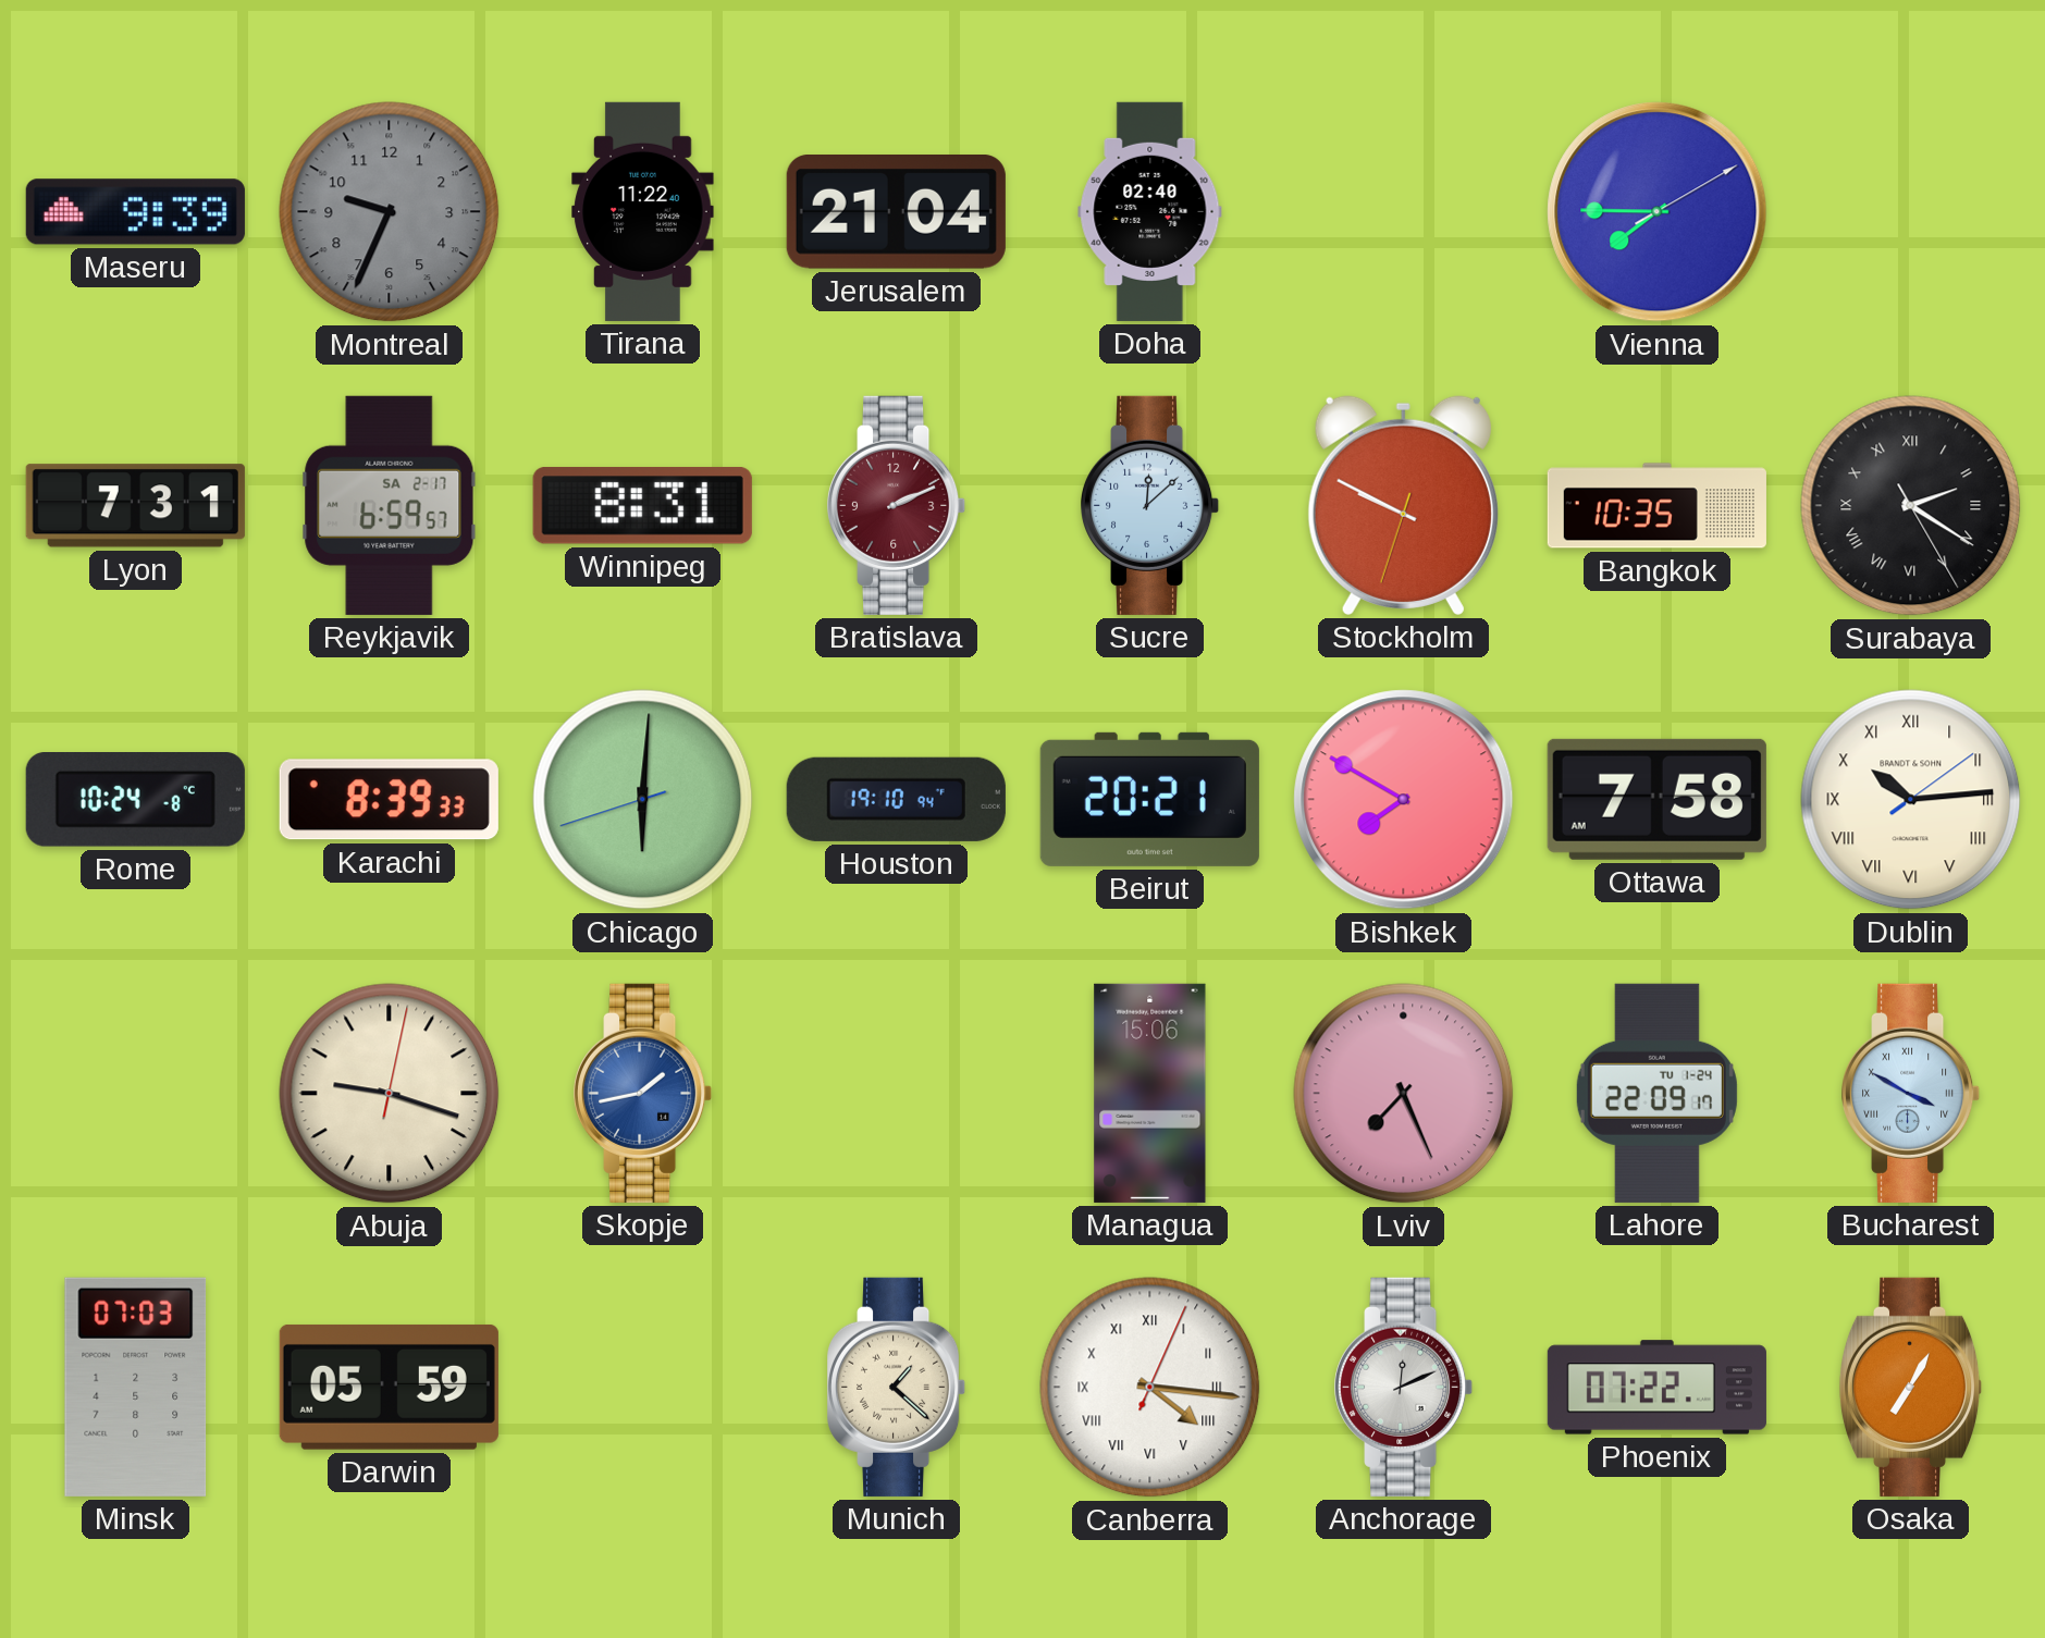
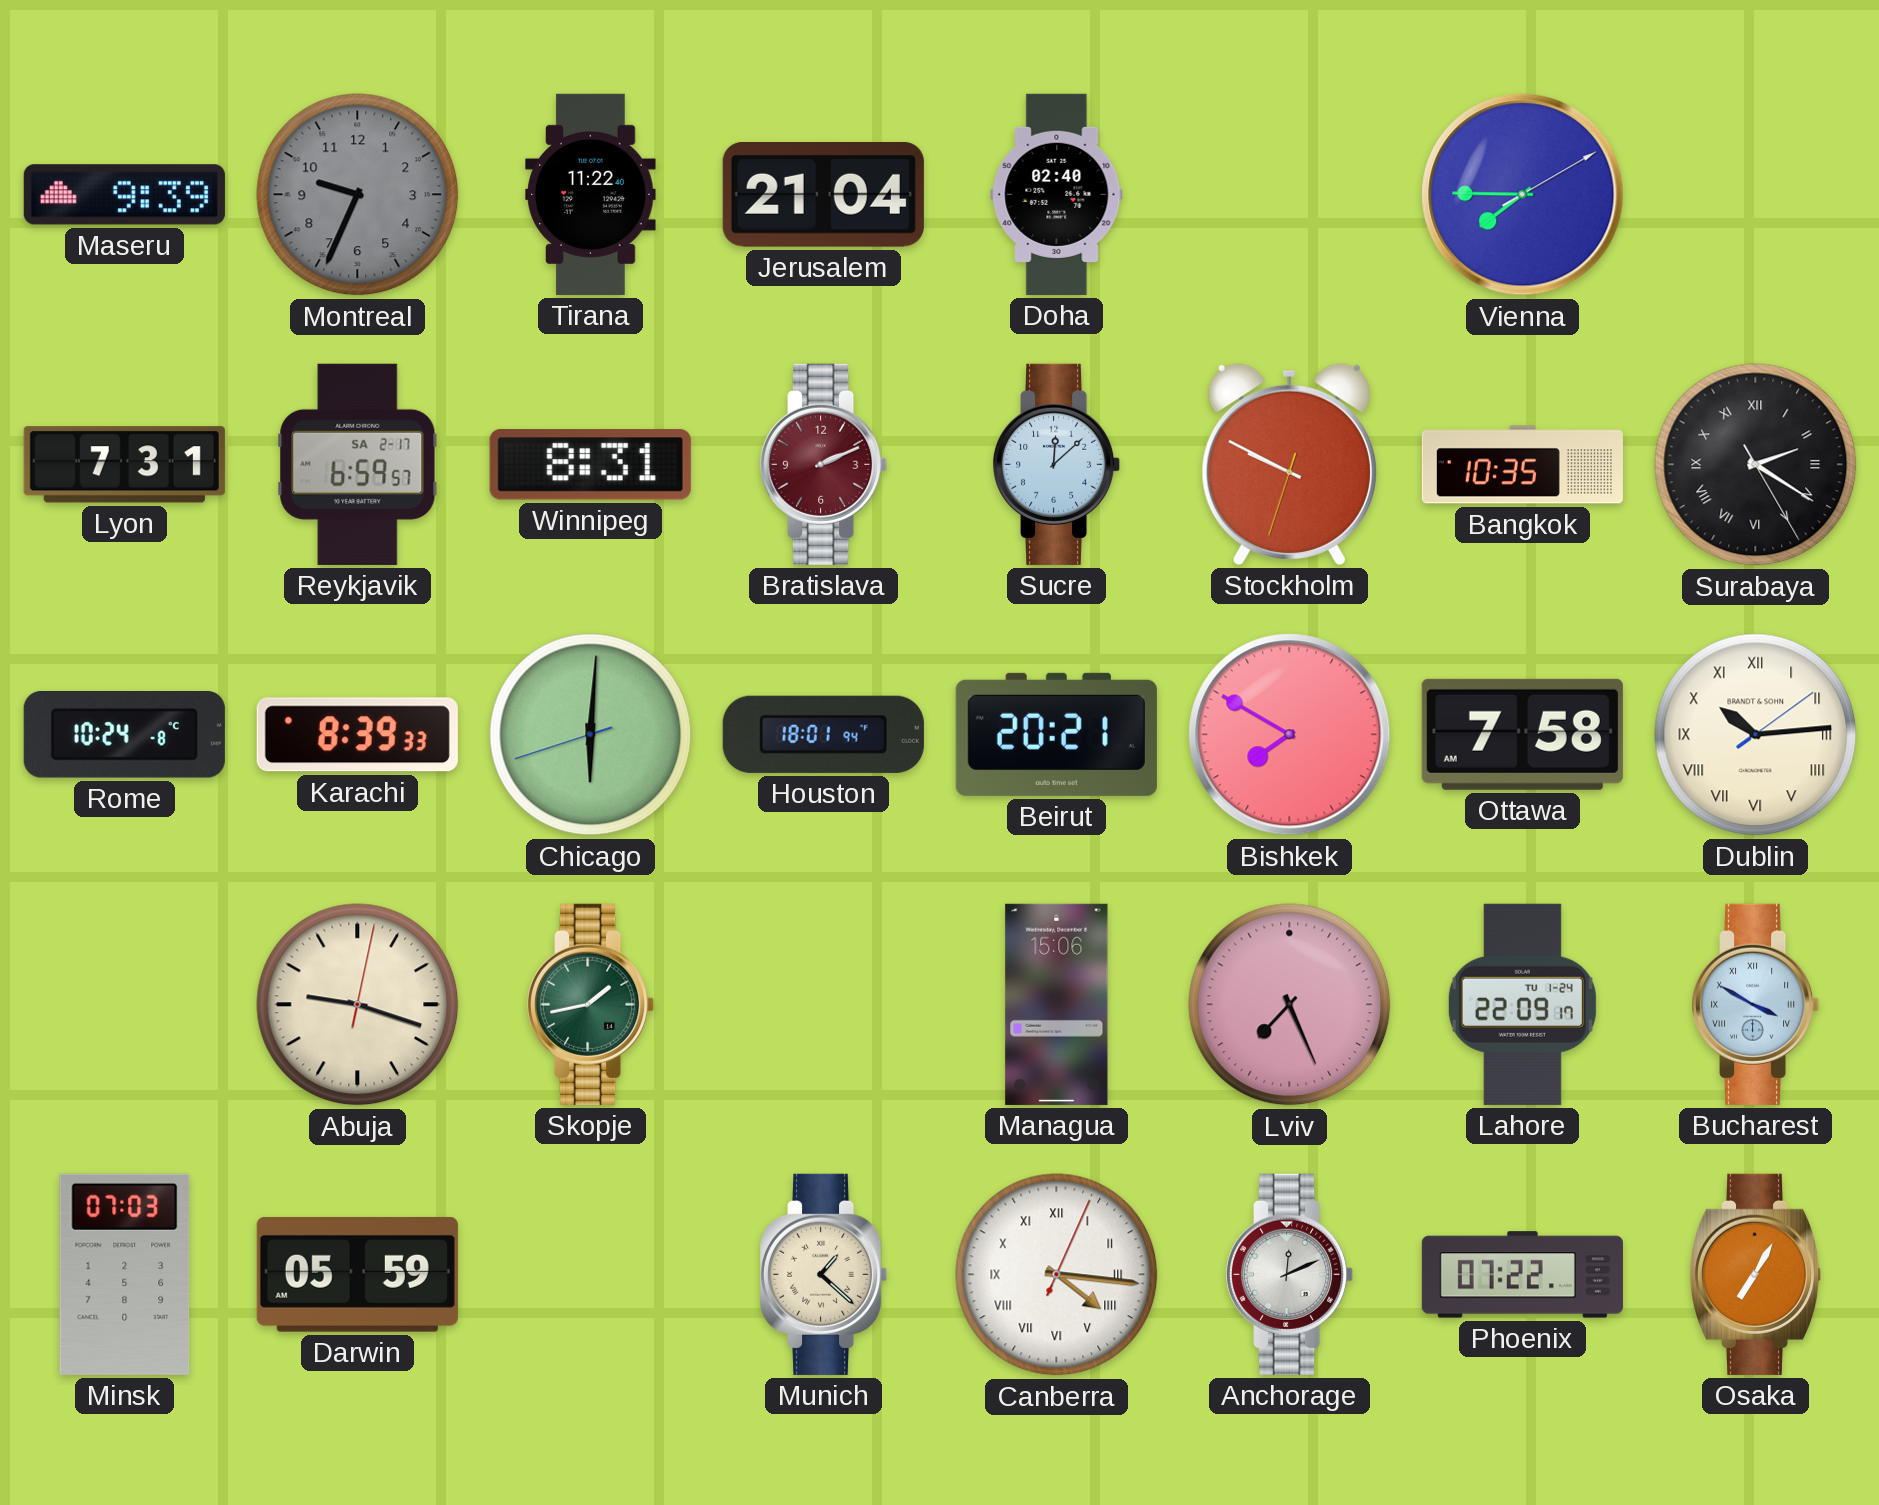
Houston: 19:10 -> 18:01 (823, 734)
Skopje dial: blue -> green (592, 1004)
